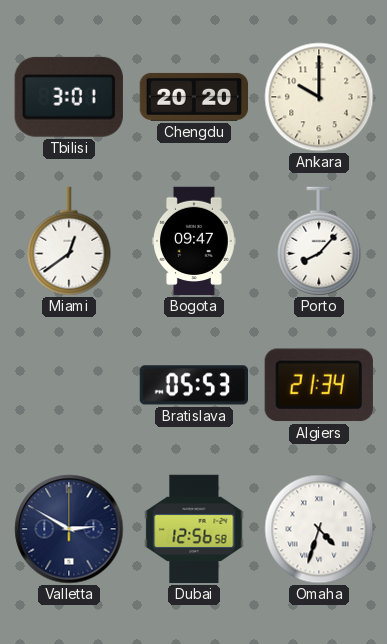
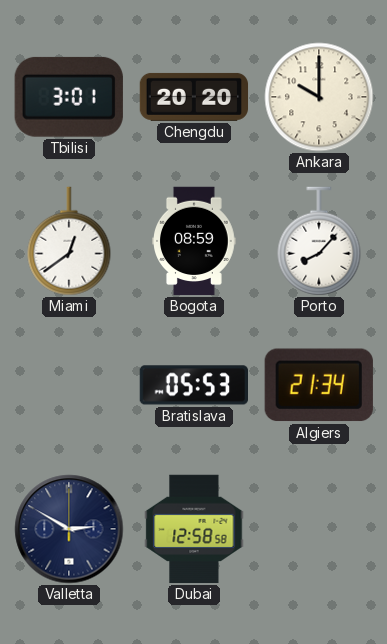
Bogota: 09:47 -> 08:59 (195, 241)
Dubai: 12:56 -> 12:58 (194, 529)
Omaha: 4:33 -> none (319, 529)
